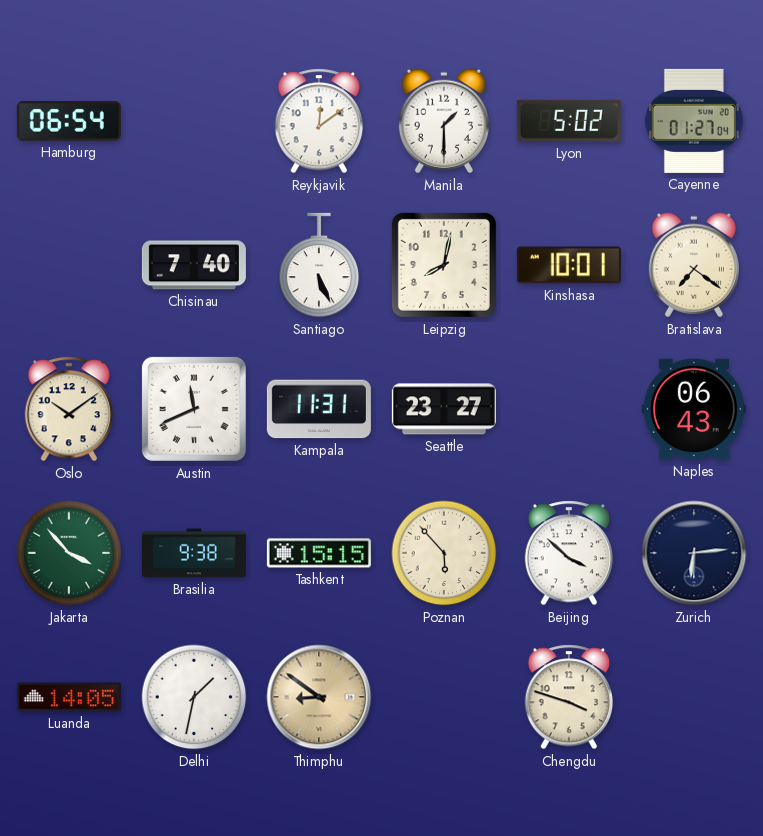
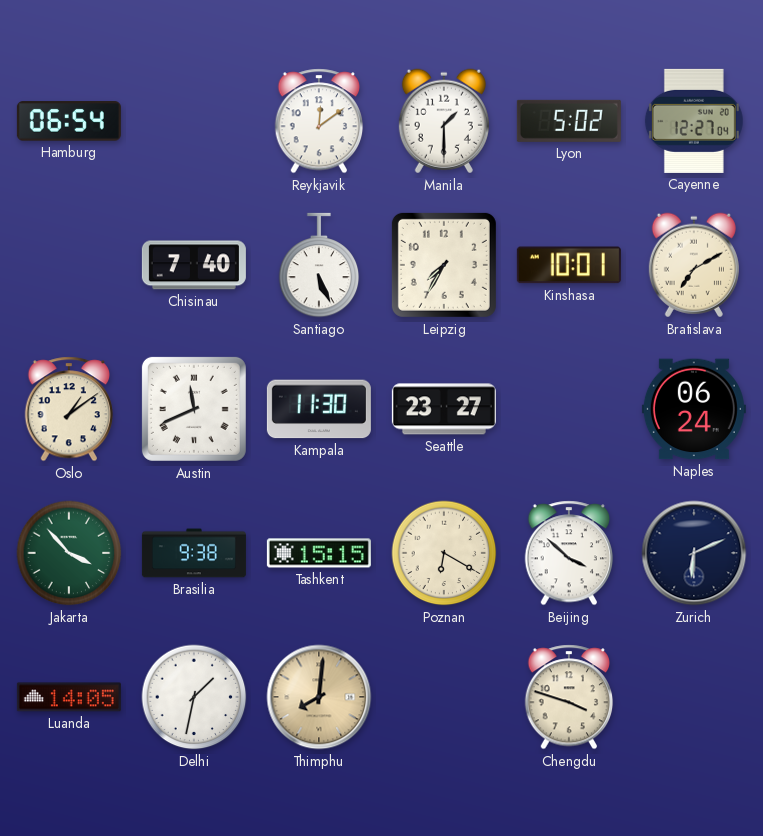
Cayenne: 01:27 -> 12:27 (694, 121)
Leipzig: 8:02 -> 7:35 (444, 265)
Bratislava: 7:21 -> 7:10 (694, 265)
Oslo: 10:09 -> 1:09 (69, 409)
Kampala: 11:31 -> 11:30 (319, 409)
Naples: 06:43 -> 06:24 (694, 409)
Poznan: 5:53 -> 6:20 (444, 553)
Zurich: 6:14 -> 6:11 (694, 553)
Thimphu: 8:51 -> 8:01 (319, 697)
